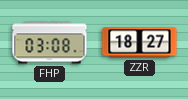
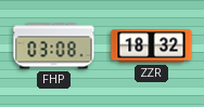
ZZR: 18:27 -> 18:32 (152, 46)
